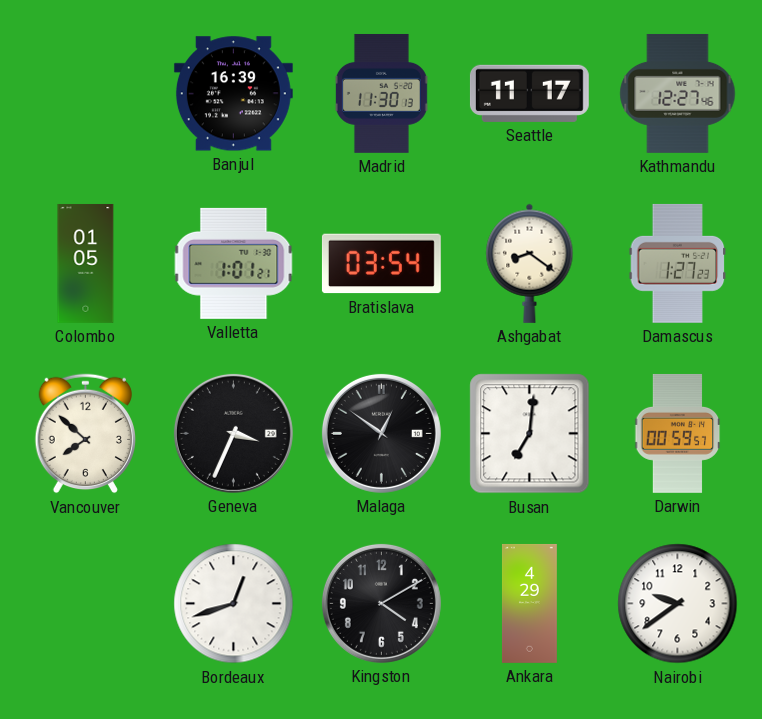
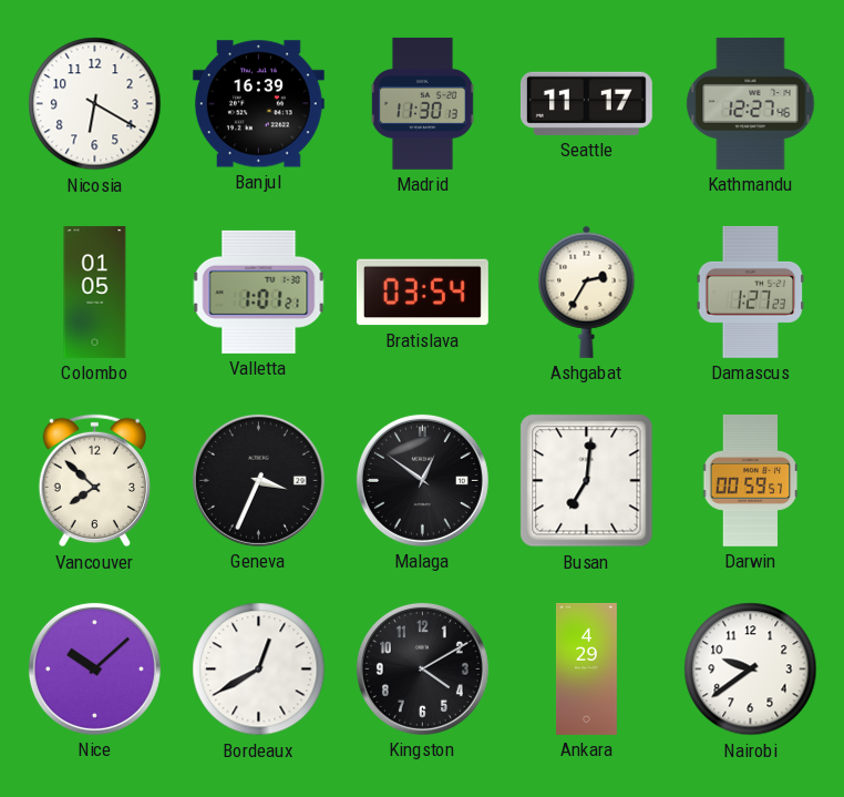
Nicosia: none -> 6:20 (95, 104)
Ashgabat: 8:21 -> 2:35 (587, 292)
Nice: none -> 10:08 (94, 668)
Bordeaux: 12:42 -> 12:40 (259, 670)
